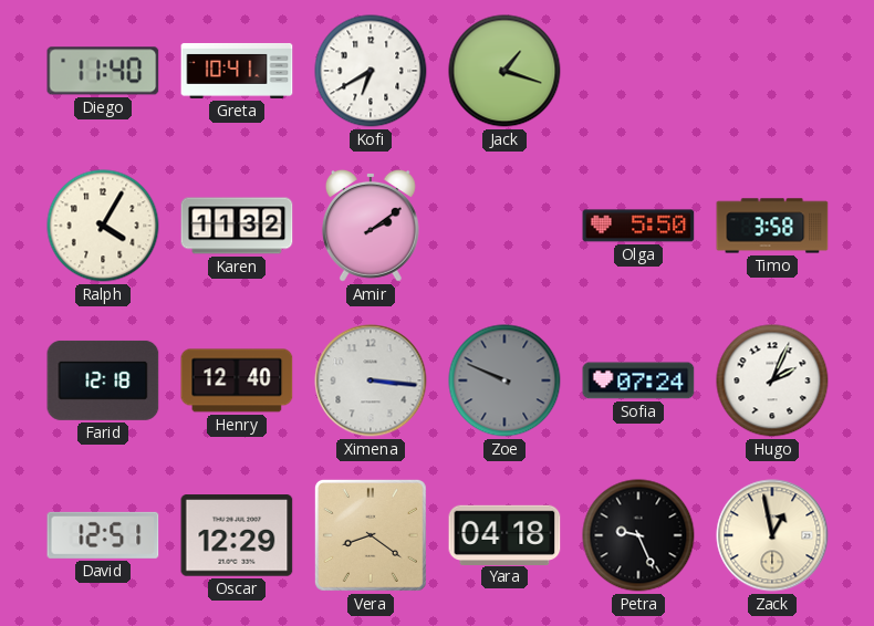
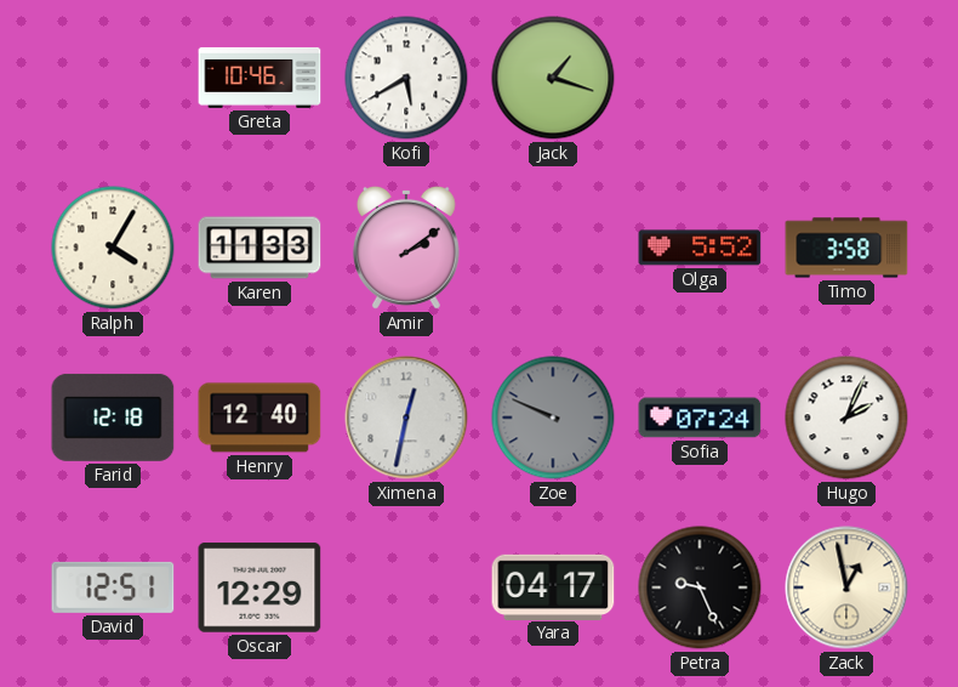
Diego: 11:40 -> none (103, 71)
Greta: 10:41 -> 10:46 (260, 78)
Kofi: 6:40 -> 5:40 (406, 78)
Karen: 11:32 -> 11:33 (260, 248)
Olga: 5:50 -> 5:52 (700, 248)
Ximena: 3:16 -> 12:32 (406, 418)
Vera: 8:21 -> none (371, 535)
Yara: 04:18 -> 04:17 (553, 586)
